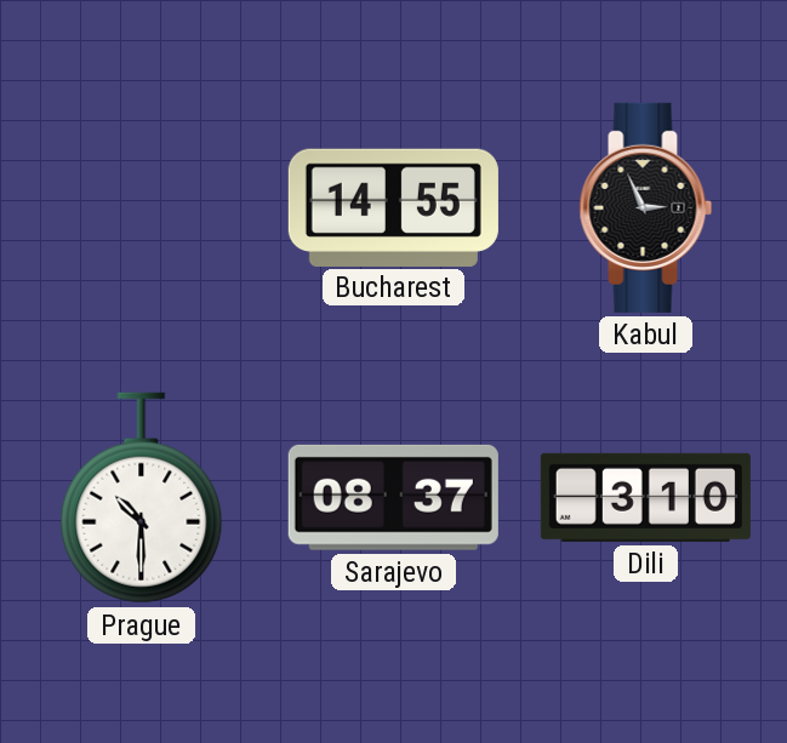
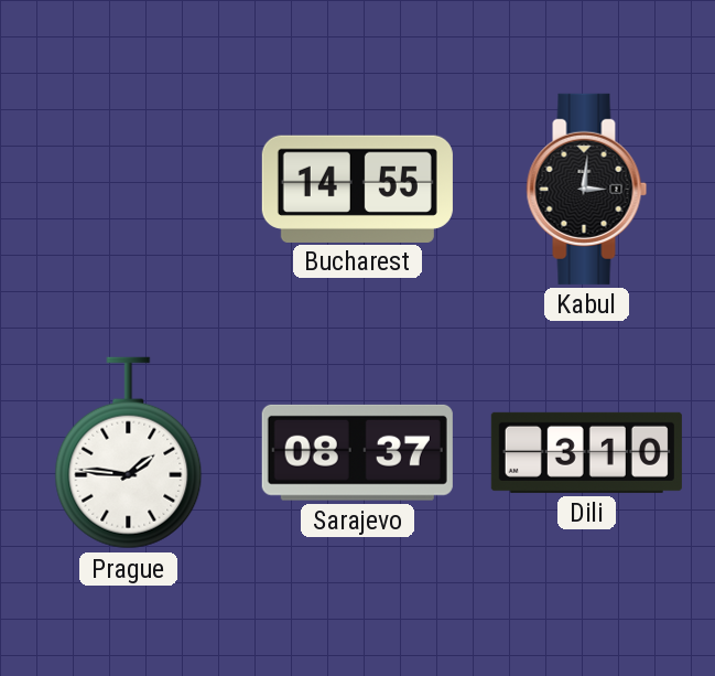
Kabul: 2:56 -> 3:01 (587, 189)
Prague: 10:30 -> 1:46 (129, 453)
